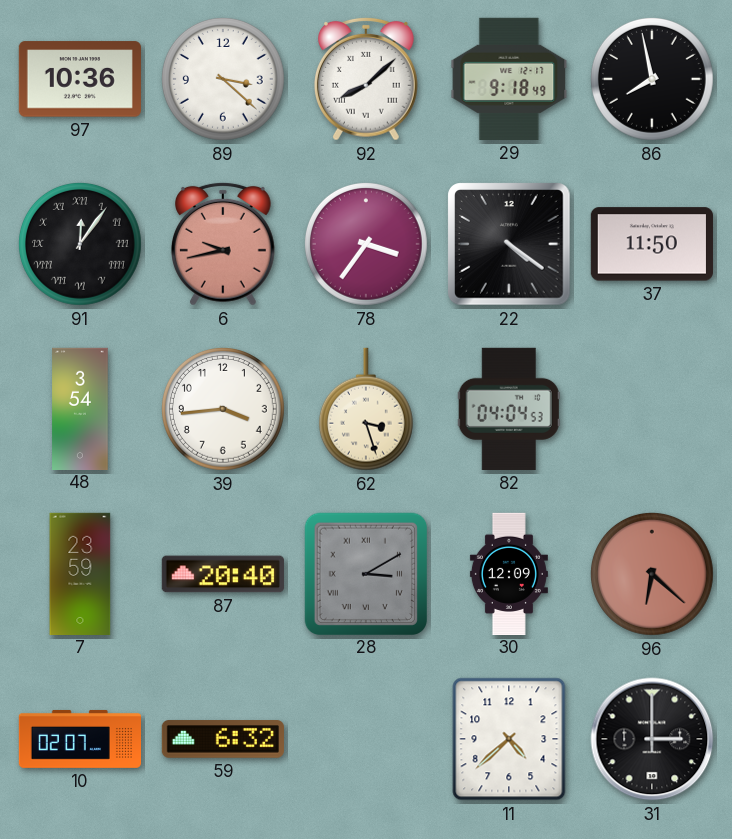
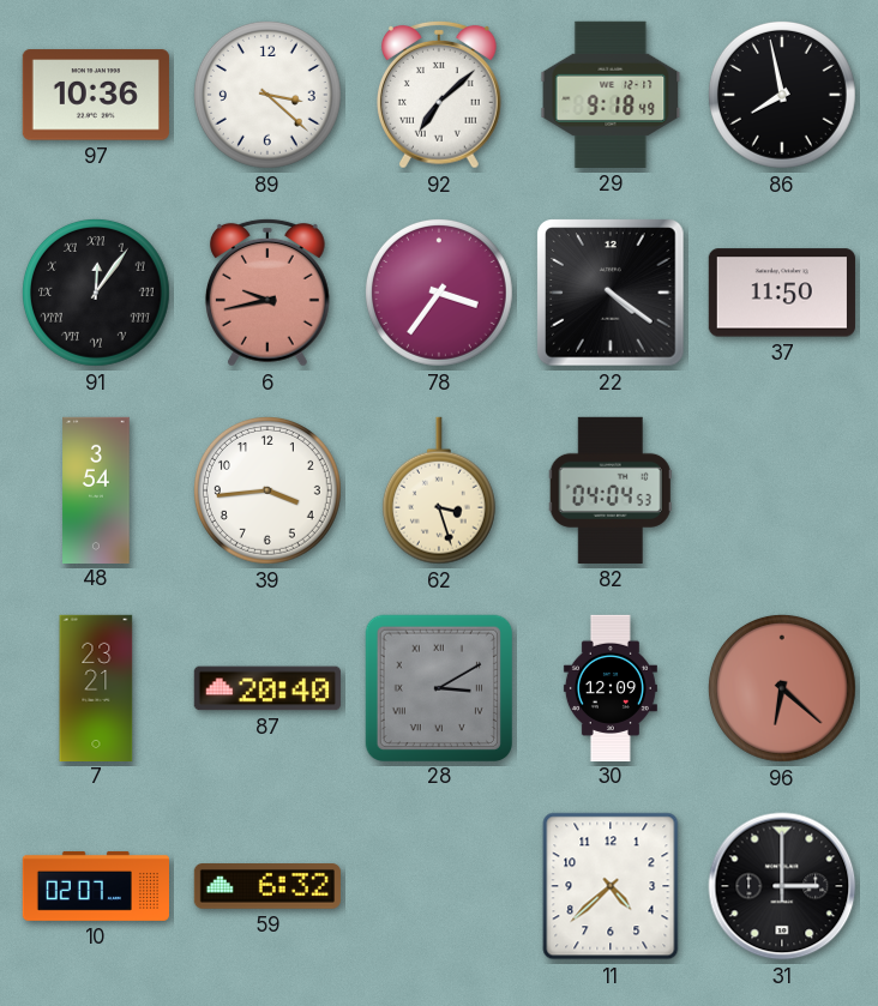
92: 8:08 -> 7:08 (439, 95)
7: 23:59 -> 23:21 (96, 687)
